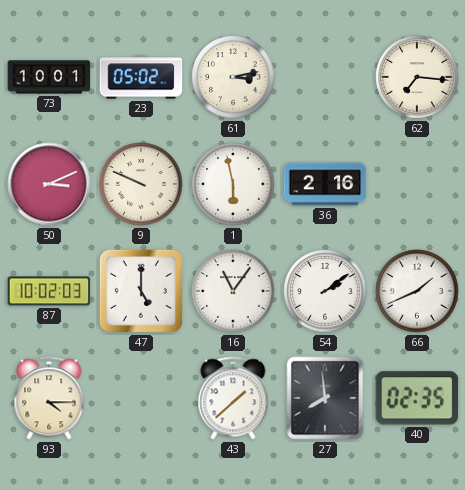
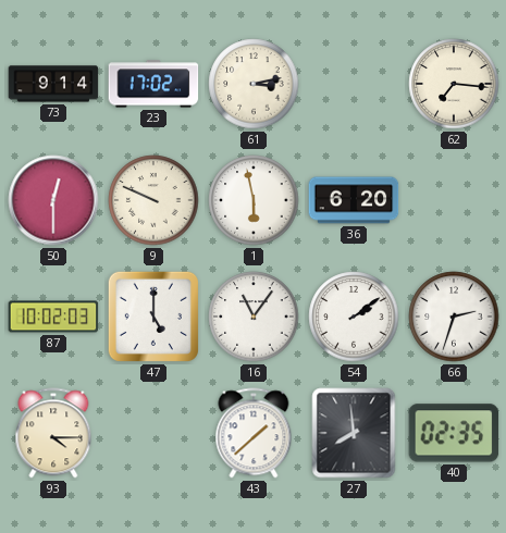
73: 10:01 -> 9:14 (53, 84)
23: 05:02 -> 17:02 (153, 84)
50: 3:11 -> 12:30 (53, 200)
36: 2:16 -> 6:20 (354, 200)
66: 1:41 -> 2:33 (454, 317)
